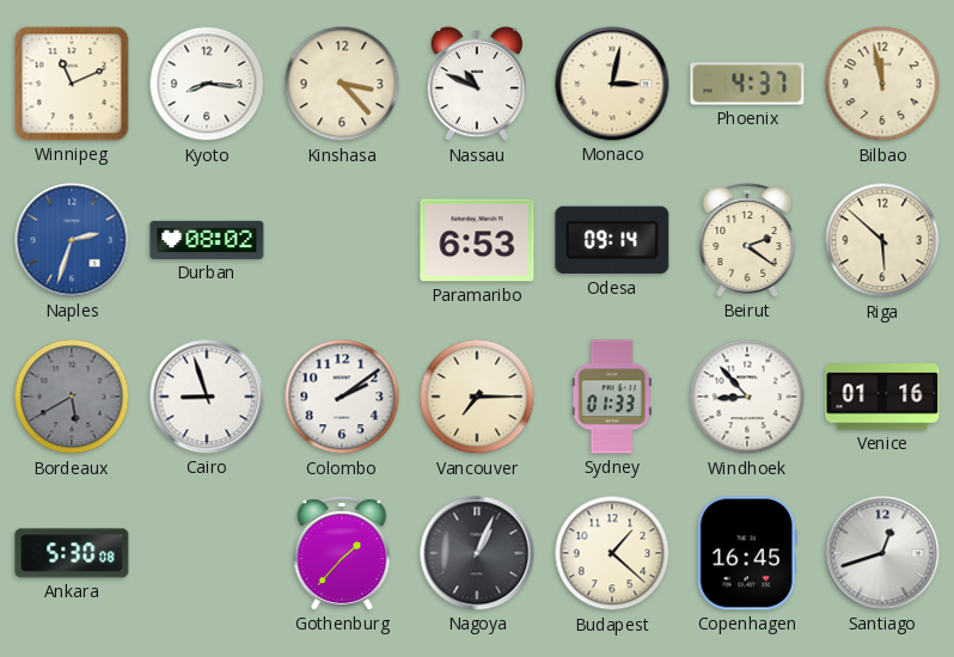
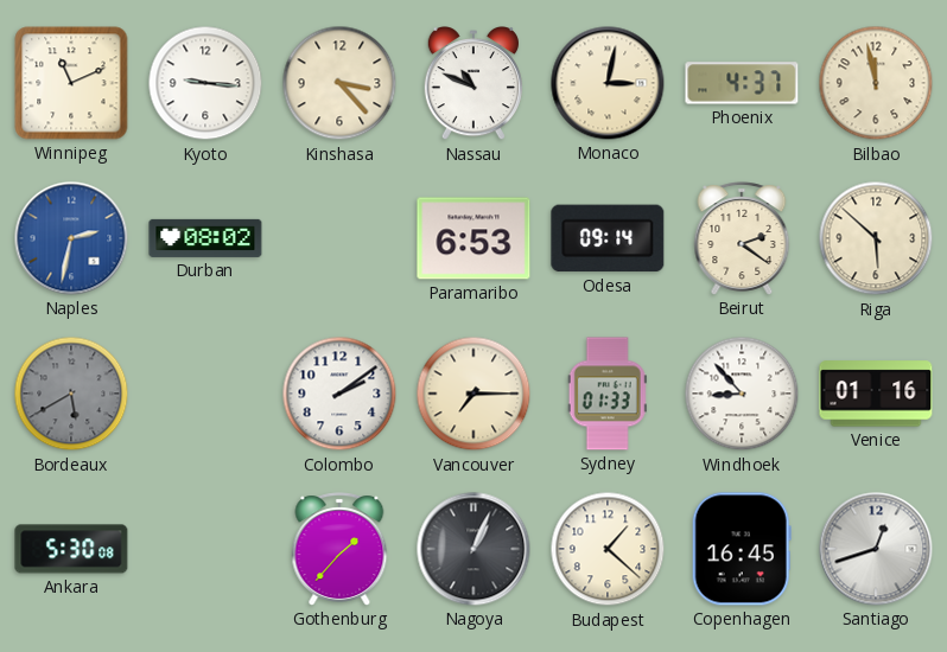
Kyoto: 8:16 -> 9:16 (205, 83)
Naples: 2:33 -> 2:32 (71, 238)
Cairo: 8:57 -> none (207, 397)
